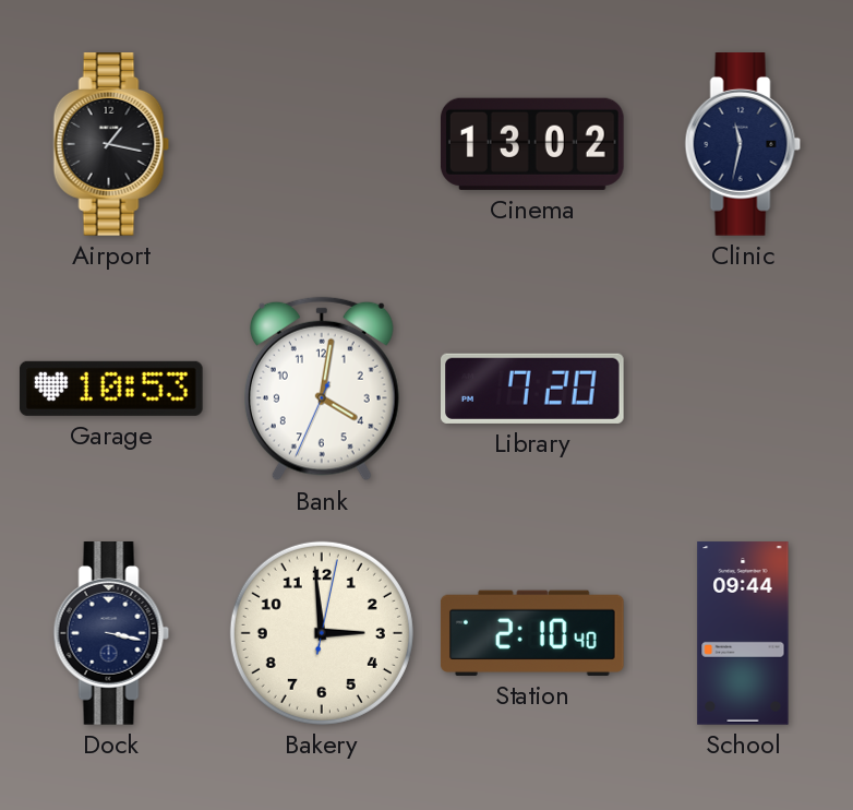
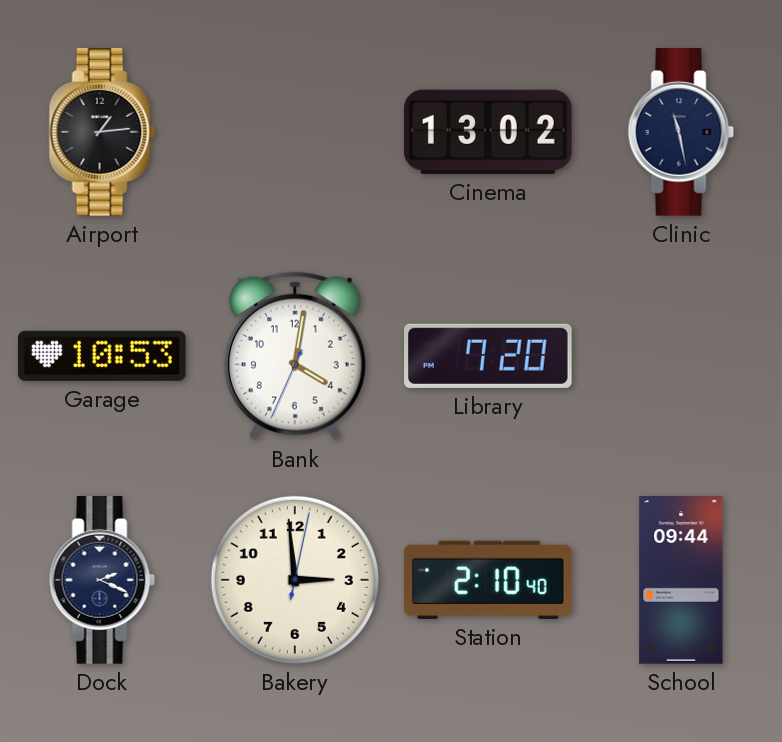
Airport: 1:17 -> 1:14 (102, 133)
Clinic: 11:32 -> 11:28 (681, 133)
Dock: 3:17 -> 2:19 (102, 581)
